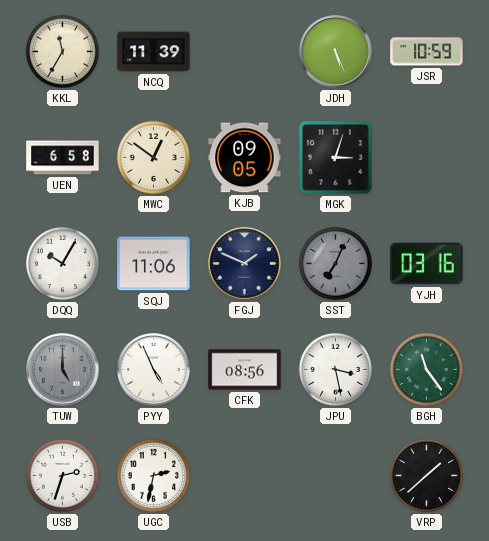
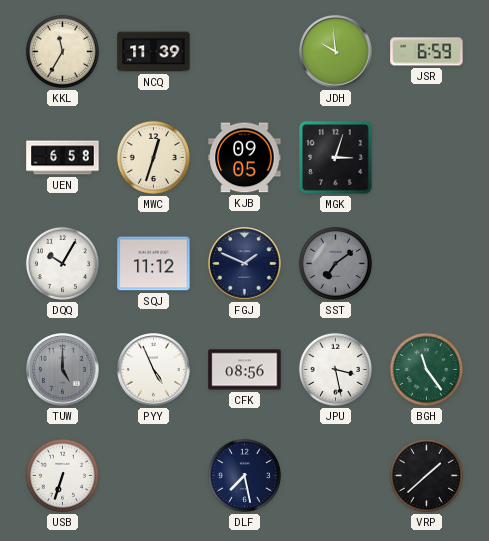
JDH: 5:26 -> 9:59 (336, 52)
JSR: 10:59 -> 6:59 (427, 52)
MWC: 12:51 -> 12:33 (153, 157)
SQJ: 11:06 -> 11:12 (154, 264)
SST: 7:04 -> 7:09 (335, 263)
YJH: 03:16 -> none (427, 264)
USB: 2:33 -> 6:33 (62, 475)
UGC: 2:32 -> none (153, 475)
DLF: none -> 7:28 (244, 475)
